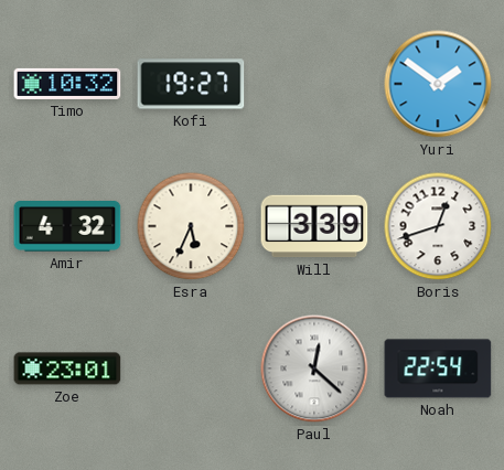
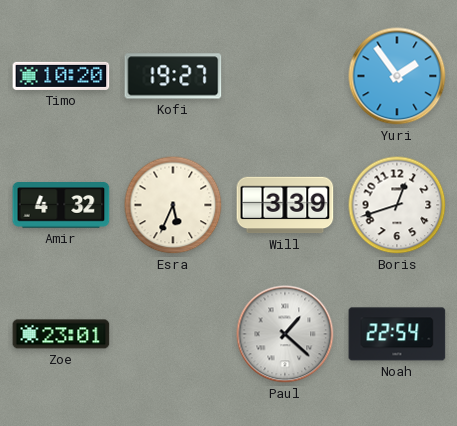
Timo: 10:32 -> 10:20 (61, 76)
Yuri: 1:51 -> 1:54 (397, 76)
Paul: 12:22 -> 1:22 (285, 334)
